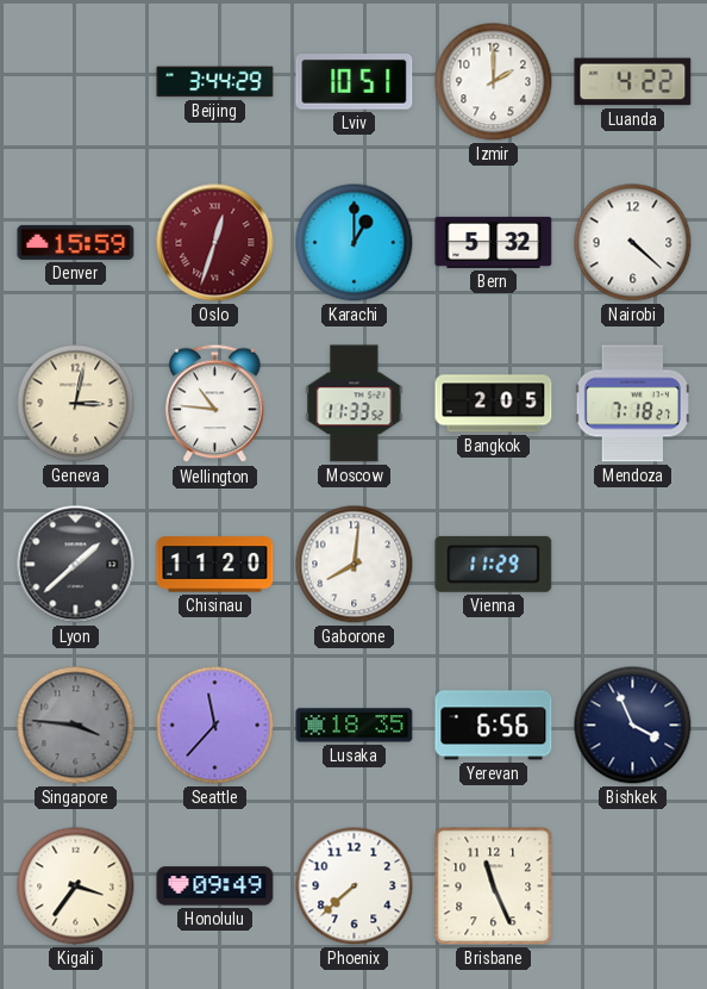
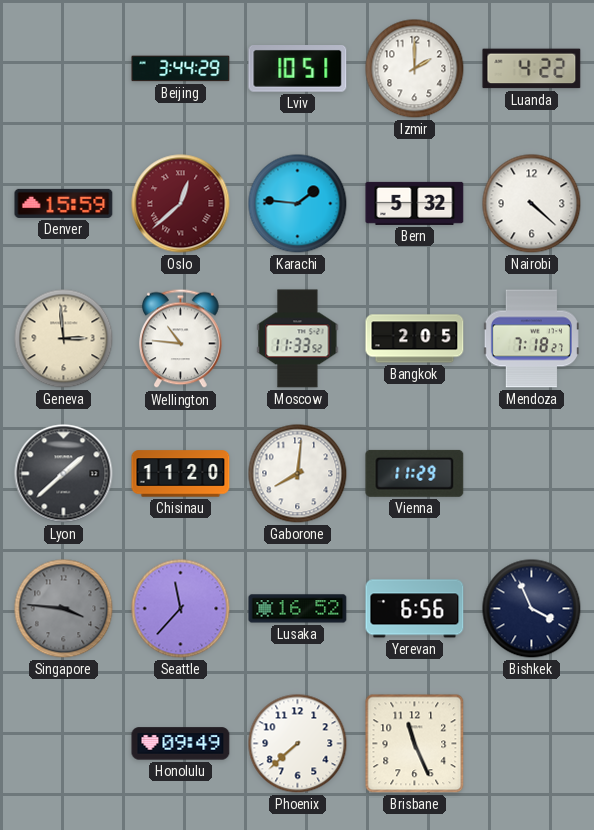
Oslo: 12:33 -> 12:38 (181, 204)
Karachi: 1:00 -> 1:46 (298, 204)
Geneva: 3:02 -> 2:59 (64, 339)
Lusaka: 18:35 -> 16:52 (298, 609)
Kigali: 3:36 -> none (76, 887)
